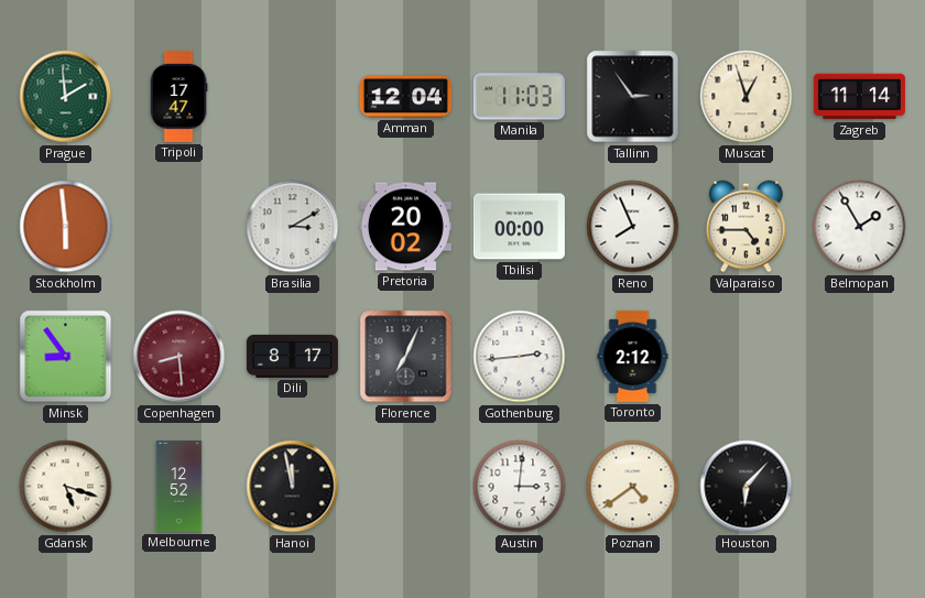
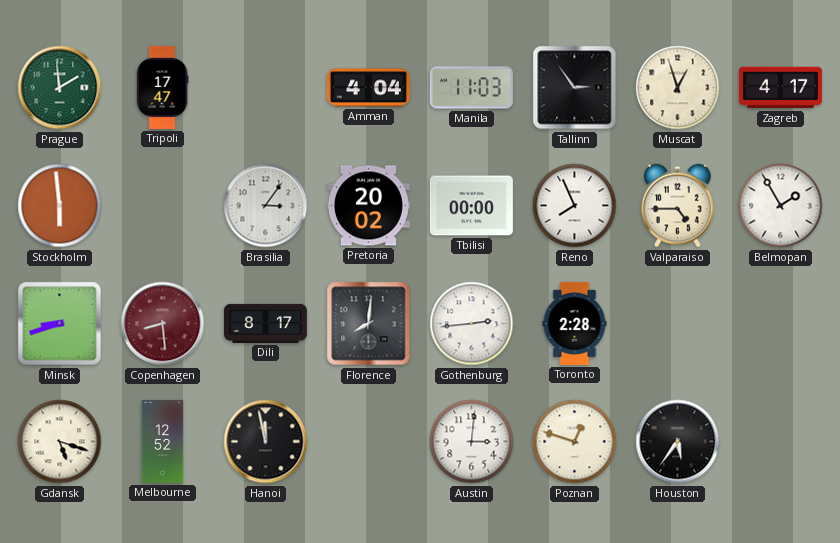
Amman: 12:04 -> 4:04 (368, 88)
Zagreb: 11:14 -> 4:17 (780, 88)
Brasilia: 3:10 -> 3:06 (266, 206)
Minsk: 8:54 -> 8:42 (60, 324)
Florence: 7:04 -> 8:01 (369, 324)
Toronto: 2:12 -> 2:28 (575, 323)
Poznan: 4:39 -> 12:48 (575, 442)
Houston: 6:07 -> 5:36 (678, 442)
